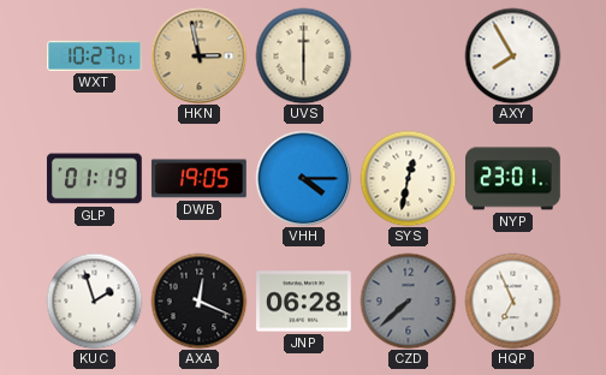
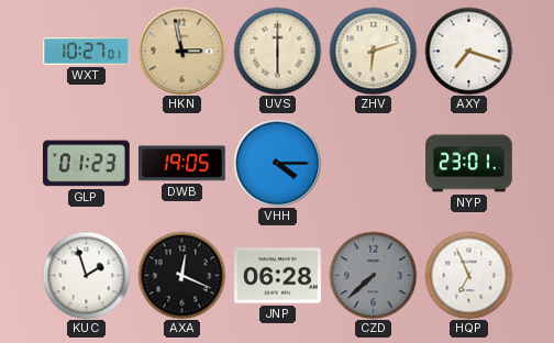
ZHV: none -> 6:12 (373, 51)
AXY: 7:55 -> 7:18 (468, 51)
GLP: 01:19 -> 01:23 (86, 164)
SYS: 12:32 -> none (408, 178)
